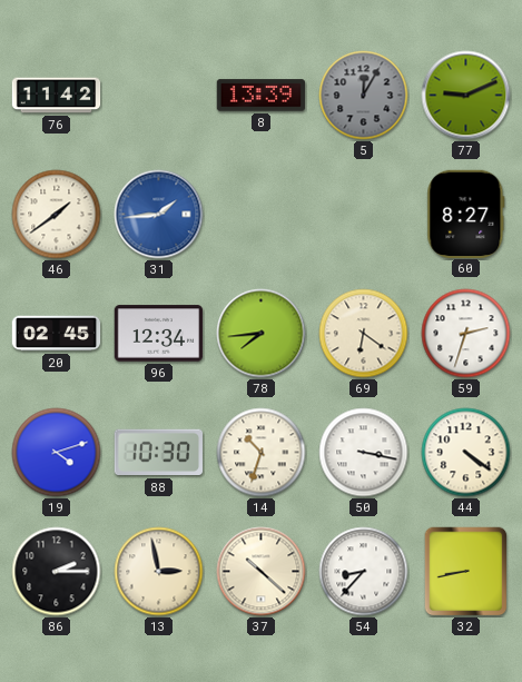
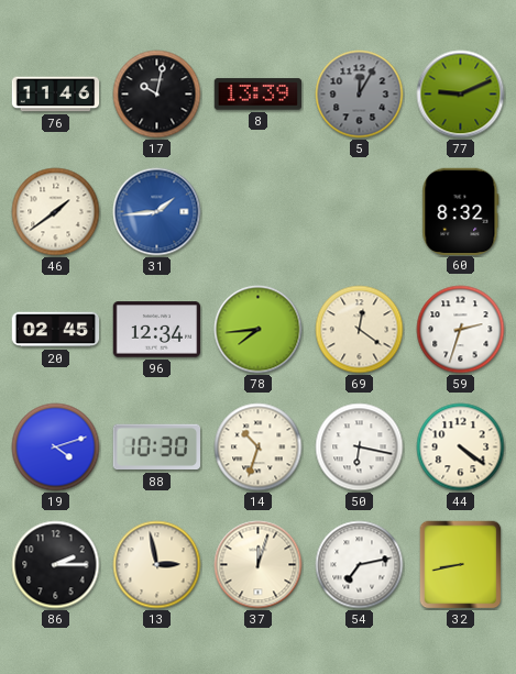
76: 11:42 -> 11:46 (56, 95)
17: none -> 10:02 (157, 95)
60: 8:27 -> 8:32 (461, 211)
69: 6:21 -> 12:21 (360, 330)
50: 3:17 -> 6:17 (360, 448)
37: 10:22 -> 12:03 (259, 565)
54: 8:37 -> 7:13 (360, 565)
